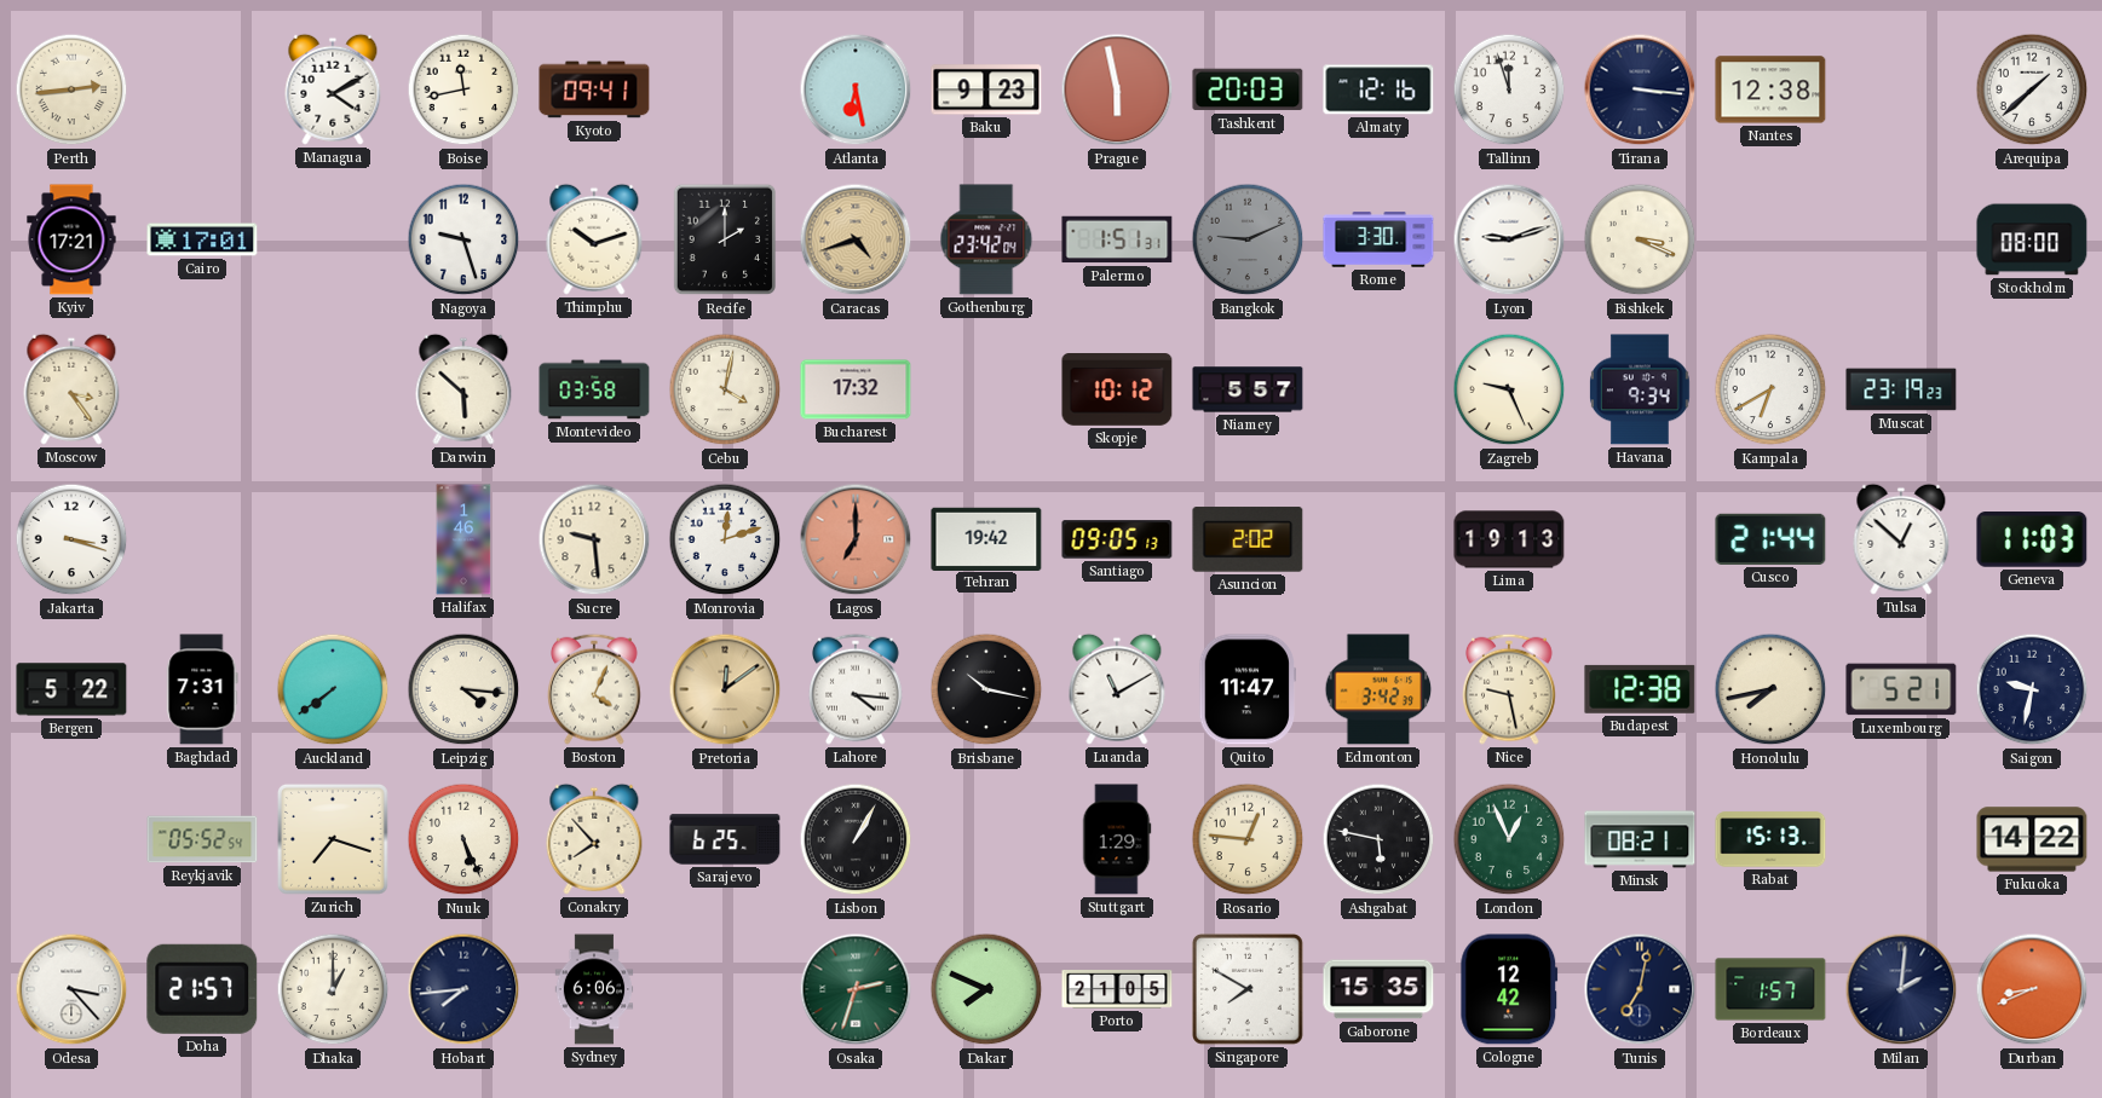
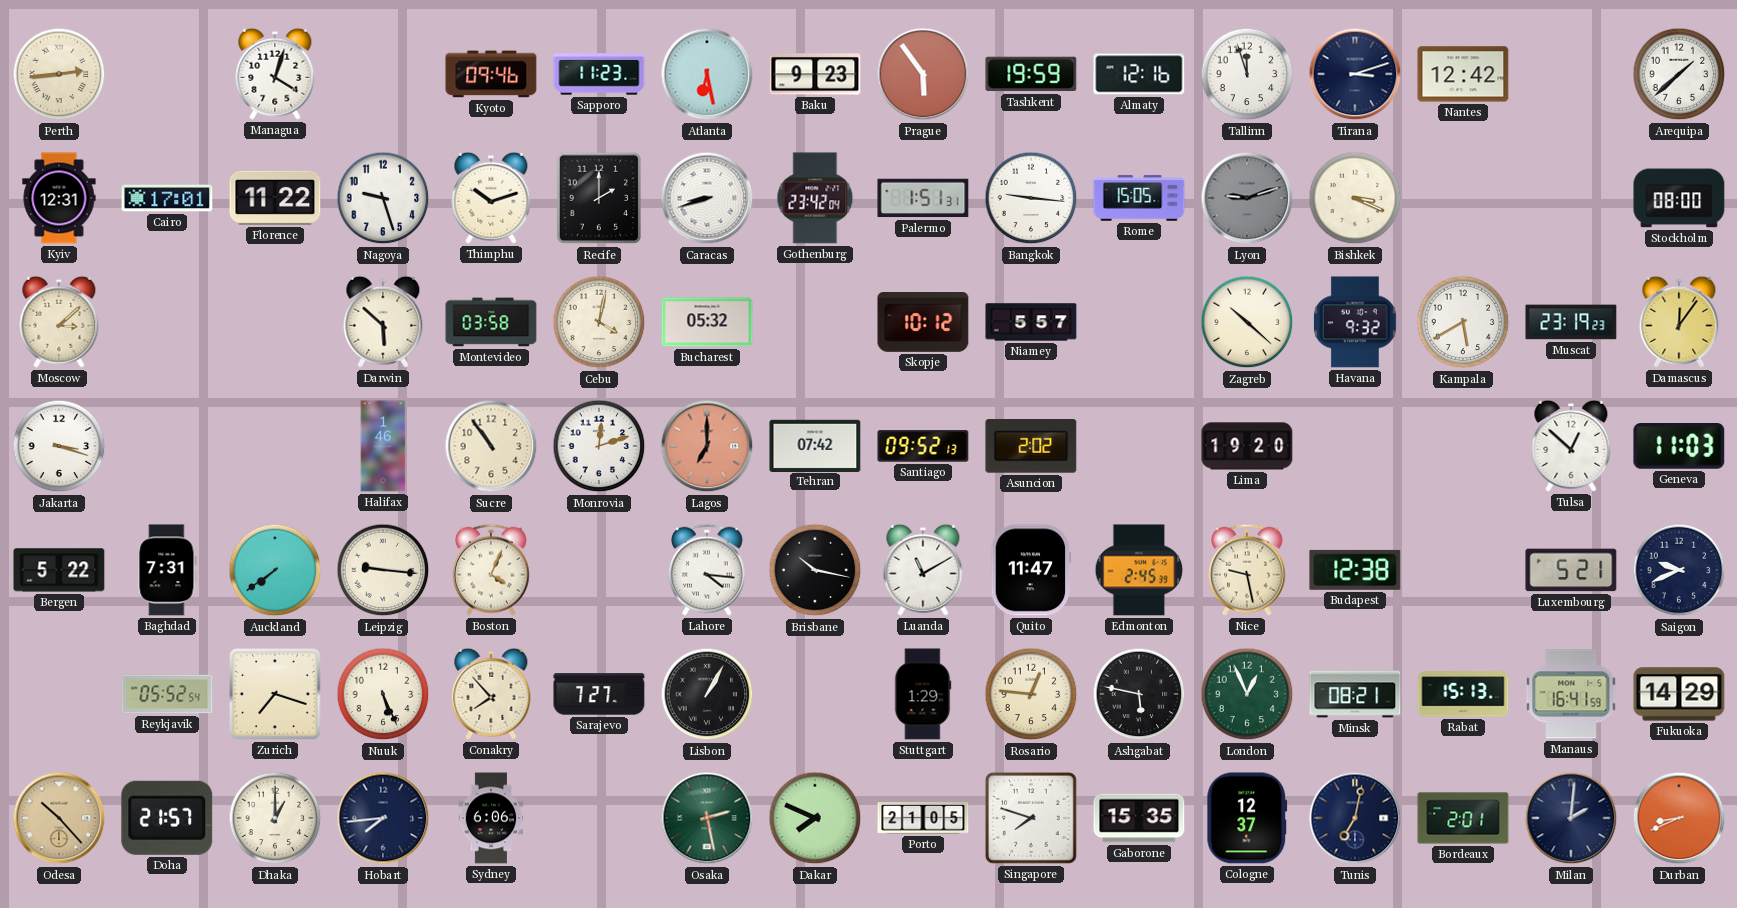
Managua: 4:10 -> 4:03 (275, 74)
Boise: 11:43 -> none (463, 89)
Kyoto: 09:41 -> 09:46 (491, 74)
Sapporo: none -> 11:23 (599, 74)
Prague: 5:58 -> 5:54 (923, 74)
Tashkent: 20:03 -> 19:59 (1031, 74)
Tirana: 3:16 -> 3:12 (1355, 74)
Nantes: 12:38 -> 12:42 (1463, 74)
Kyiv: 17:21 -> 12:31 (59, 198)
Florence: none -> 11:22 (275, 198)
Caracas: 4:42 -> 8:42 (707, 198)
Caracas dial: champagne -> white (707, 198)
Bangkok: 9:11 -> 9:16 (1031, 198)
Bangkok dial: grey -> white (1031, 198)
Rome: 3:30 -> 15:05 (1139, 198)
Lyon dial: white -> grey (1247, 198)
Moscow: 3:24 -> 3:08 (59, 322)
Bucharest: 17:32 -> 05:32 (707, 322)
Zagreb: 9:26 -> 10:22 (1247, 322)
Havana: 9:34 -> 9:32 (1356, 322)
Kampala: 6:40 -> 5:40 (1463, 322)
Damascus: none -> 12:06 (1679, 322)
Sucre: 9:29 -> 10:54 (491, 446)
Tehran: 19:42 -> 07:42 (815, 445)
Santiago: 09:05 -> 09:52 (923, 446)
Lima: 19:13 -> 19:20 (1247, 446)
Cusco: 21:44 -> none (1770, 539)
Leipzig: 4:16 -> 9:16 (383, 570)
Pretoria: 12:09 -> none (725, 689)
Edmonton: 3:42 -> 2:45 (1139, 570)
Honolulu: 7:43 -> none (1770, 689)
Saigon: 9:32 -> 9:41 (1679, 570)
Sarajevo: 6:25 -> 7:27 (599, 694)
Manaus: none -> 16:41 (1571, 694)
Fukuoka: 14:22 -> 14:29 (1679, 694)
Odesa: 3:23 -> 10:23 (59, 818)
Odesa dial: white -> champagne (59, 818)
Osaka: 2:33 -> 2:28 (707, 818)
Singapore: 7:50 -> 7:48 (1031, 818)
Cologne: 12:42 -> 12:37 (1247, 818)
Bordeaux: 1:57 -> 2:01 (1463, 818)
